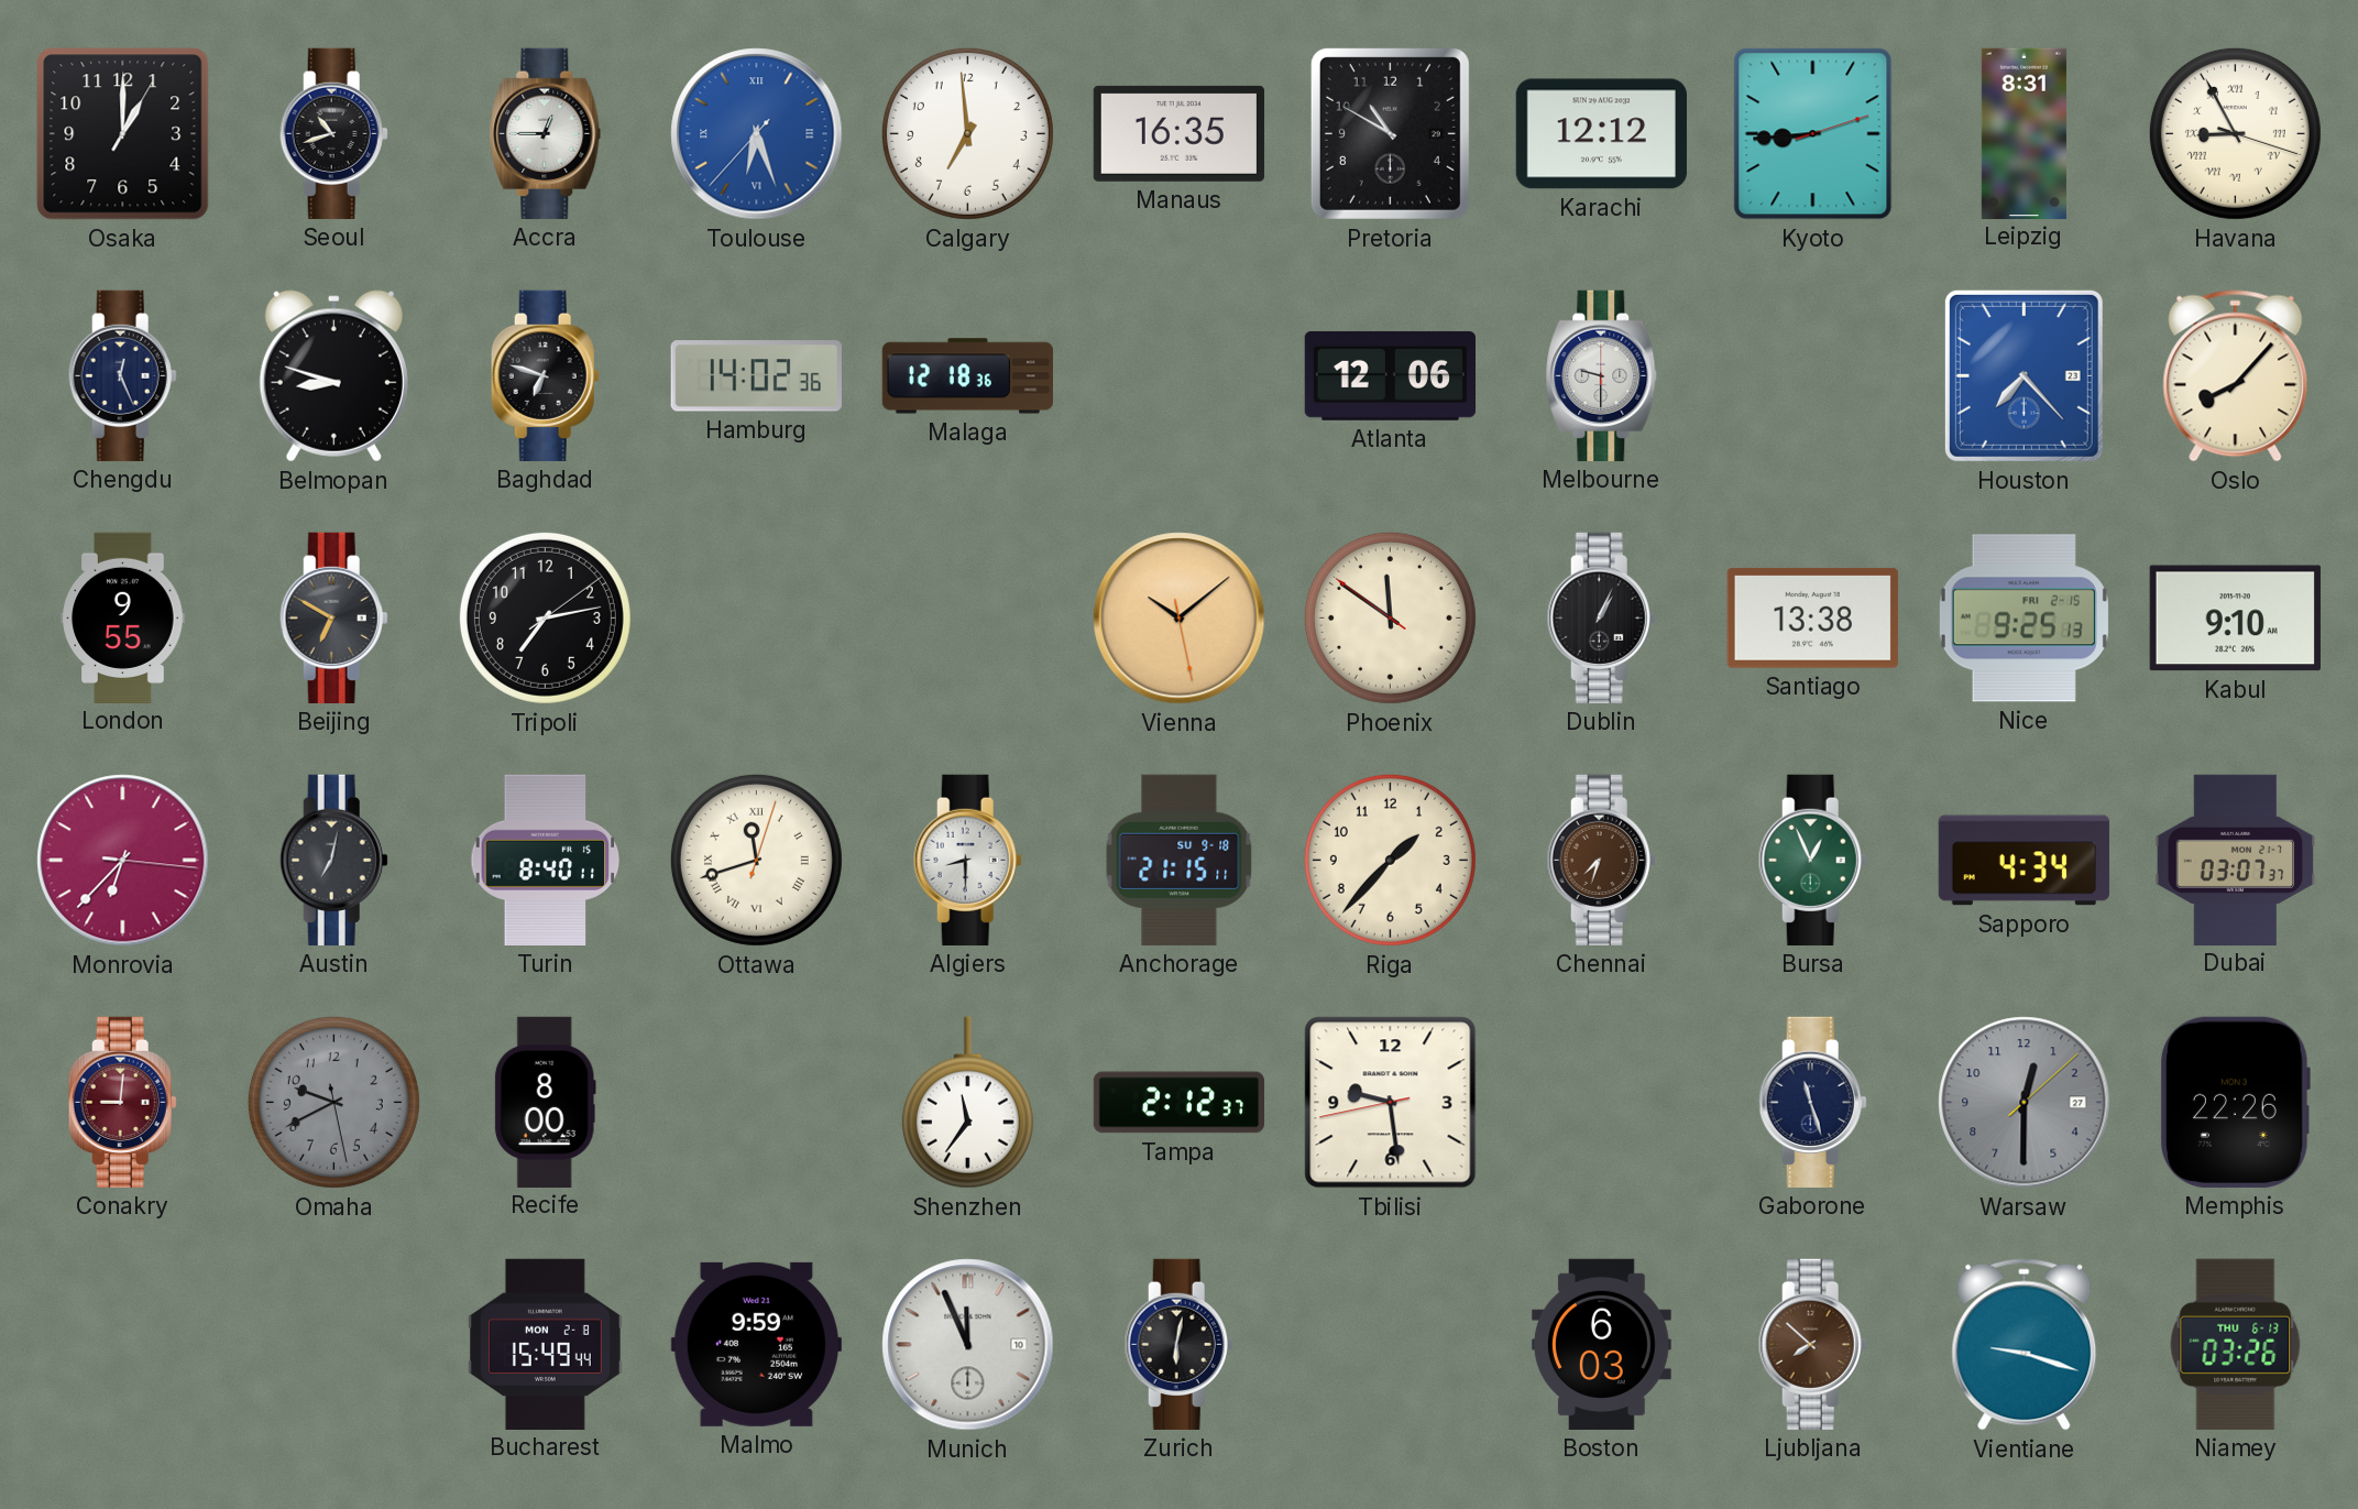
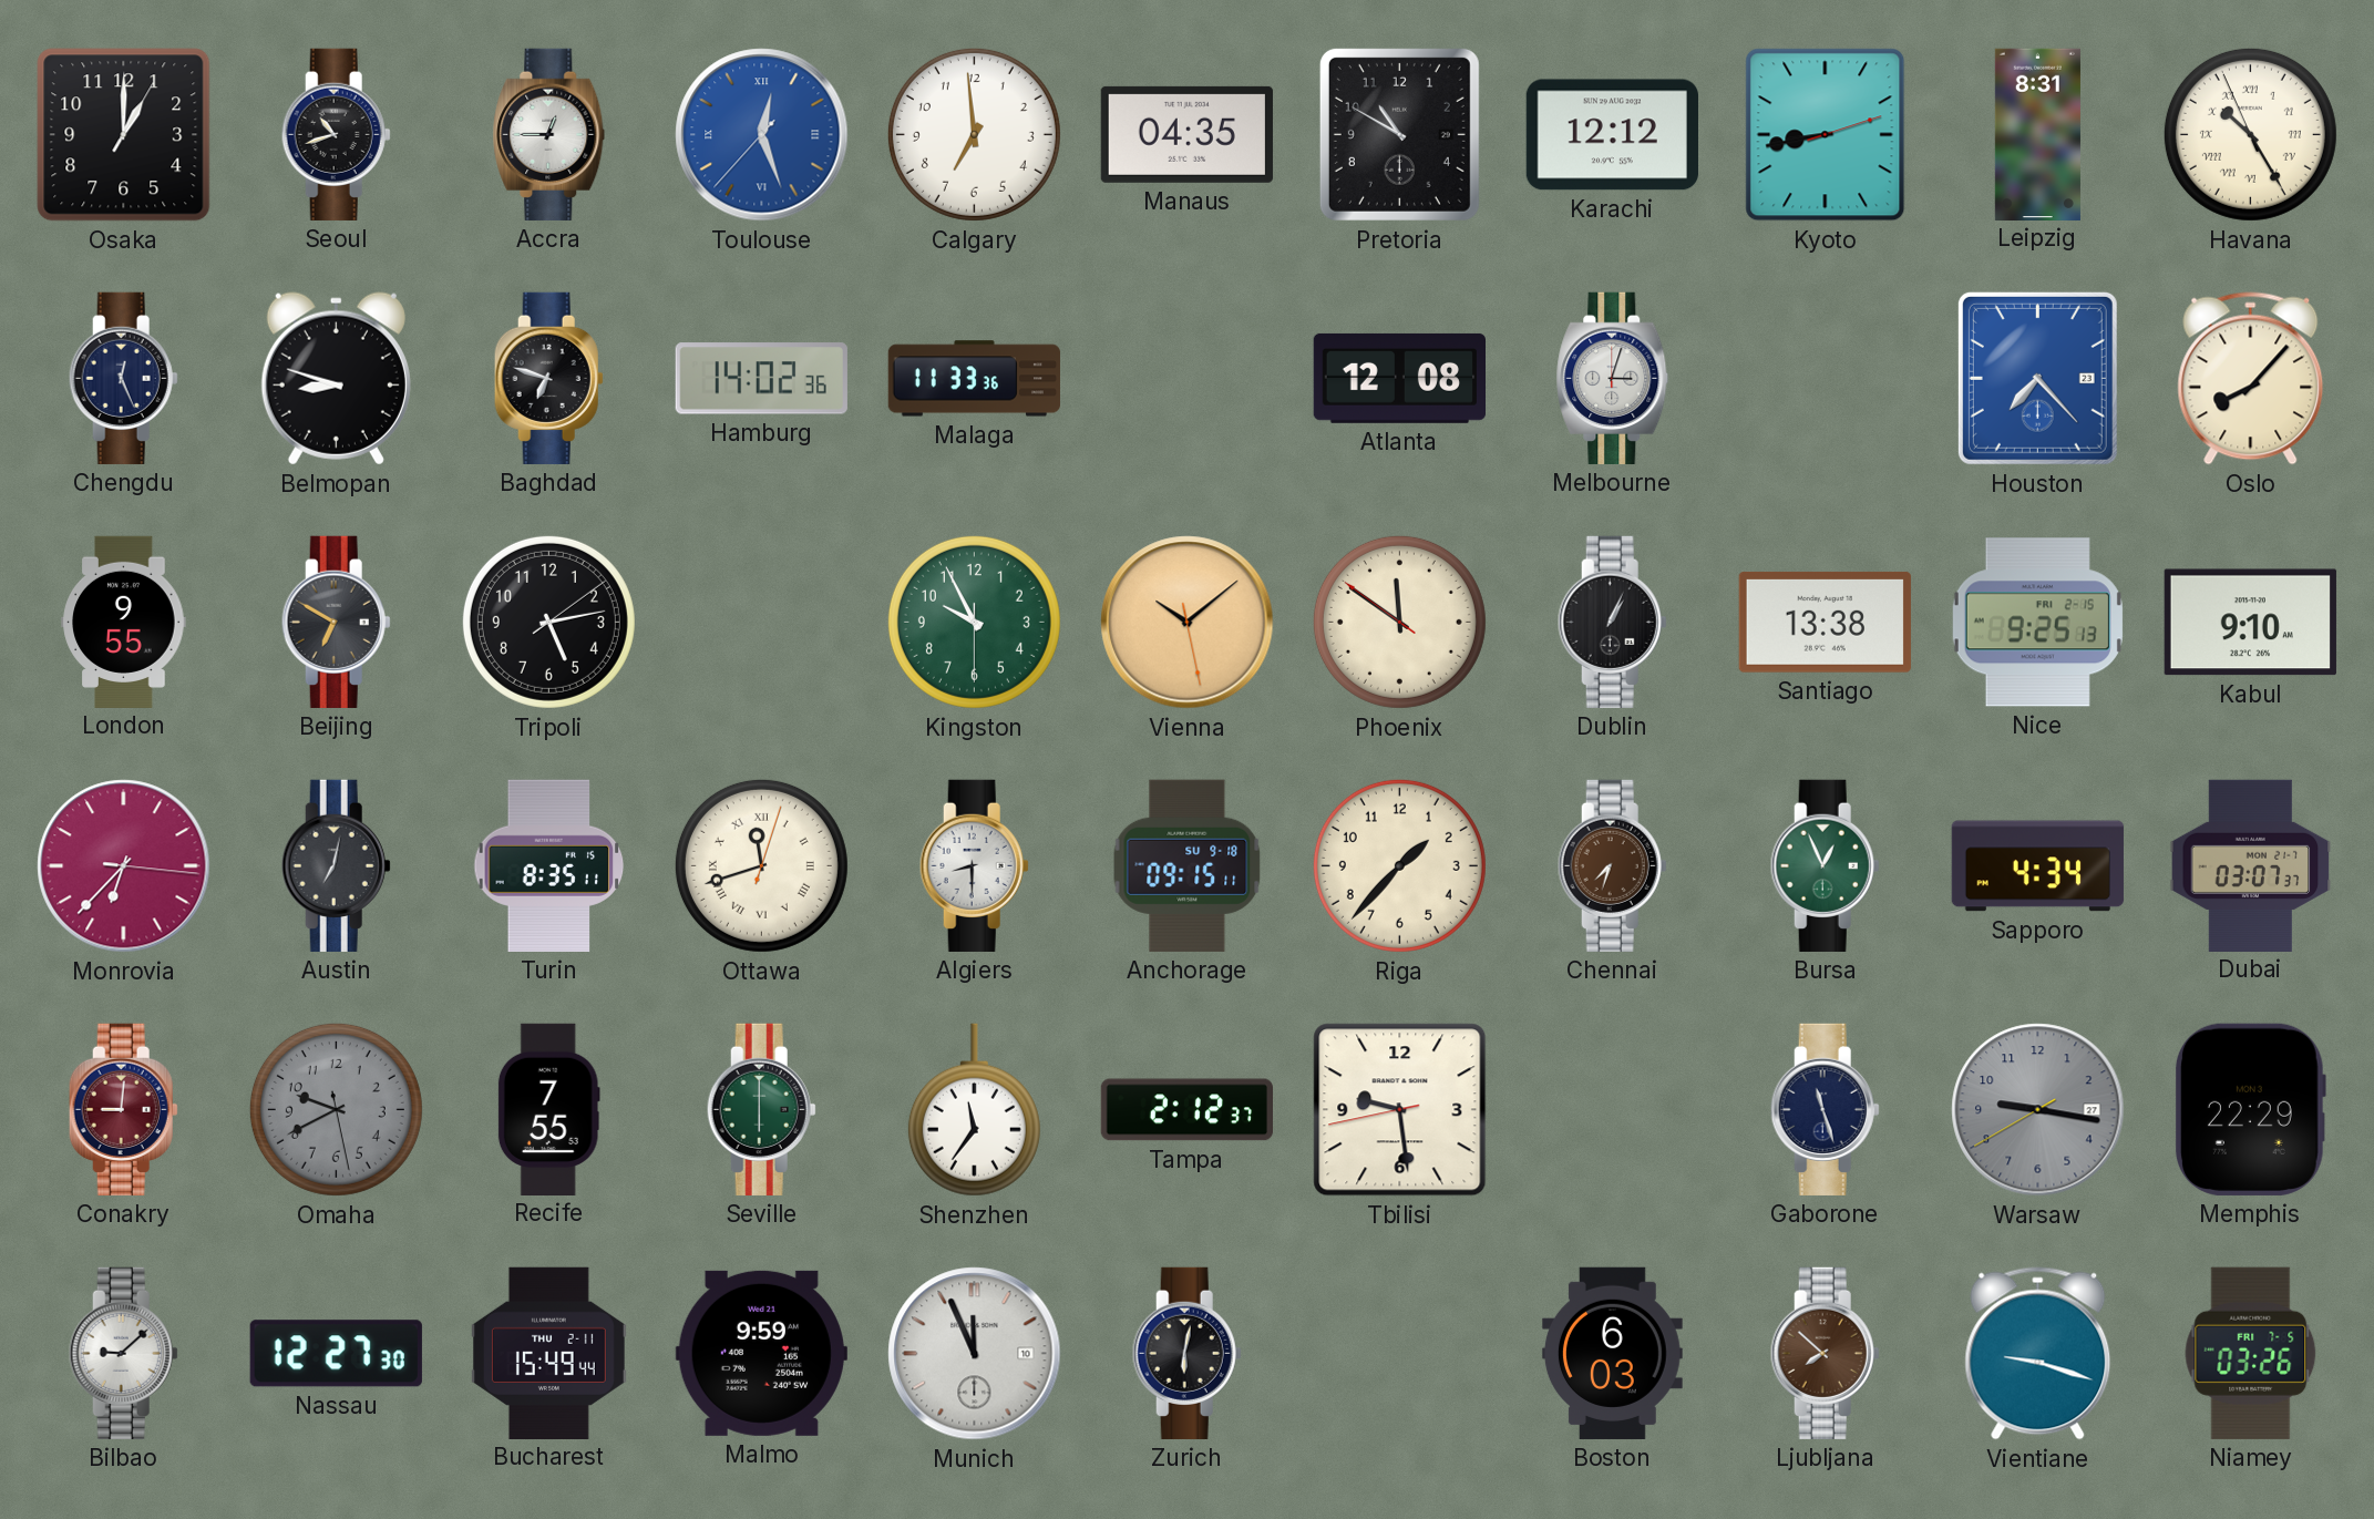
Toulouse: 6:26 -> 12:26 (762, 135)
Manaus: 16:35 -> 04:35 (1186, 134)
Kyoto: 8:44 -> 8:43 (1826, 135)
Havana: 8:55 -> 10:24 (2250, 134)
Malaga: 12:18 -> 11:33 (974, 379)
Atlanta: 12:06 -> 12:08 (1399, 378)
Melbourne: 9:30 -> 3:03 (1613, 378)
Tripoli: 7:13 -> 5:13 (548, 622)
Kingston: none -> 9:55 (974, 622)
Turin: 8:40 -> 8:35 (549, 865)
Anchorage: 21:15 -> 09:15 (1188, 865)
Recife: 8:00 -> 7:55 (548, 1109)
Seville: none -> 6:00 (761, 1109)
Warsaw: 12:30 -> 9:16 (2038, 1110)
Memphis: 22:26 -> 22:29 (2250, 1109)
Bilbao: none -> 9:08 (123, 1353)
Nassau: none -> 12:27 (336, 1354)
Bucharest date: MON 2-8 -> THU 2-11 (548, 1353)
Niamey date: THU 6-13 -> FRI 7-5 (2251, 1353)
